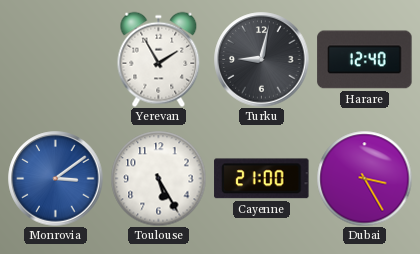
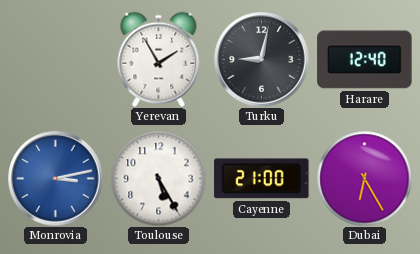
Monrovia: 3:09 -> 3:13 (56, 179)
Dubai: 3:25 -> 6:25 (364, 178)
